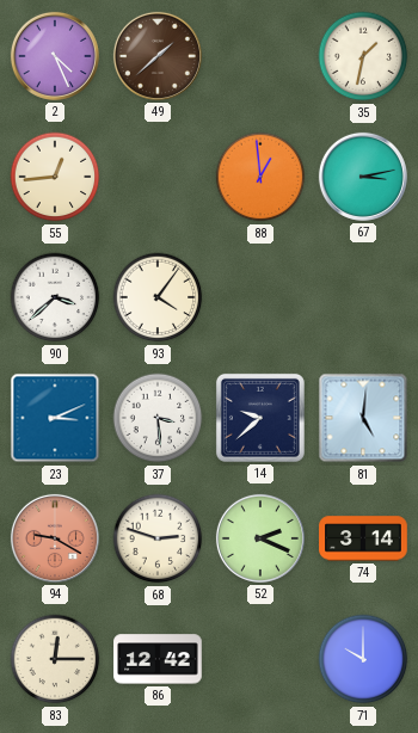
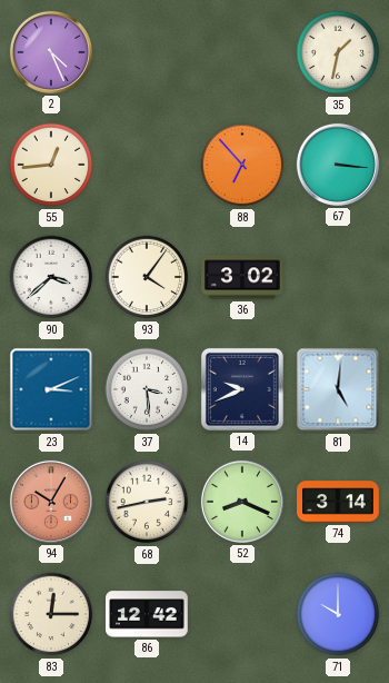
49: 1:38 -> none (158, 56)
88: 12:59 -> 6:53 (242, 165)
67: 3:13 -> 3:16 (338, 165)
36: none -> 3:02 (242, 277)
14: 9:38 -> 9:41 (242, 389)
94: 9:20 -> 10:05 (51, 502)
68: 2:48 -> 2:43 (147, 502)
52: 2:19 -> 8:19 (242, 502)
